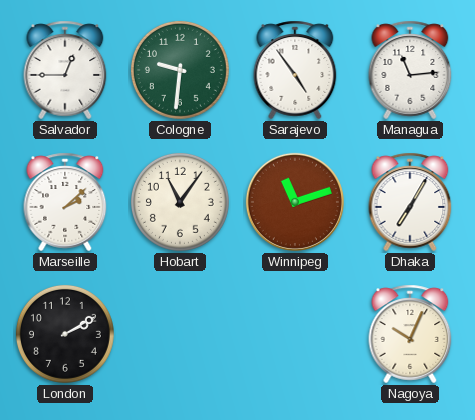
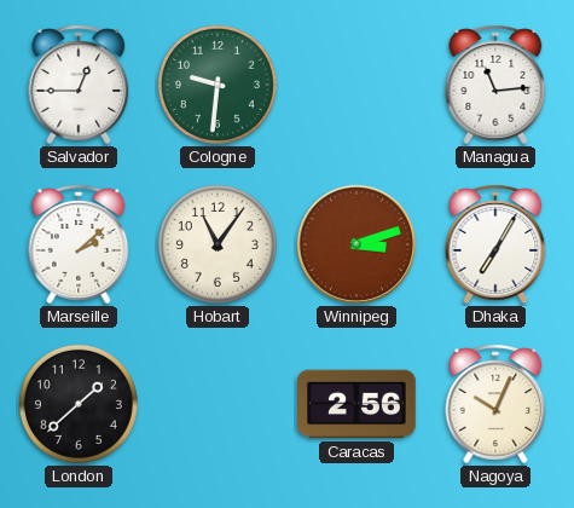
Sarajevo: 4:54 -> none (295, 70)
Winnipeg: 11:12 -> 3:12 (356, 244)
London: 2:10 -> 1:38 (79, 404)
Caracas: none -> 2:56 (358, 404)
